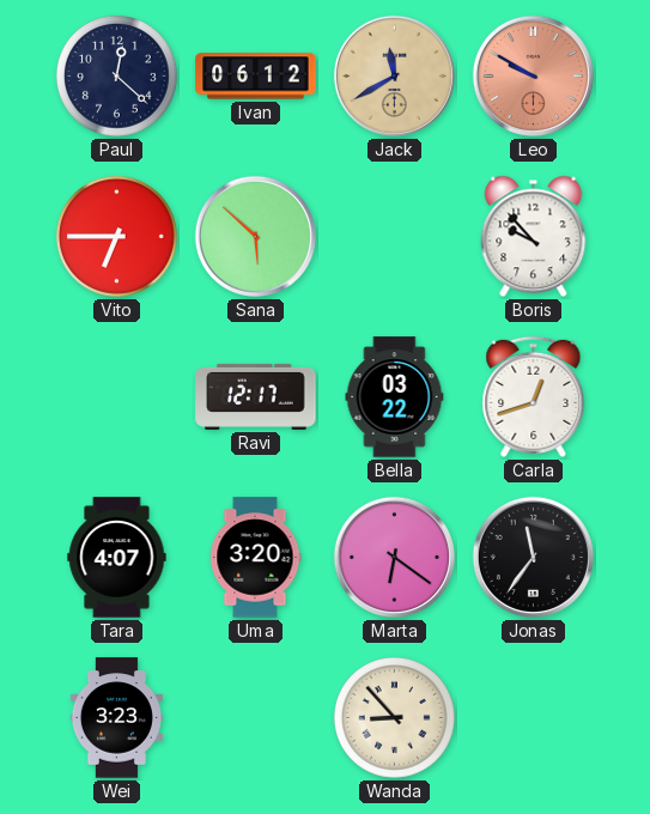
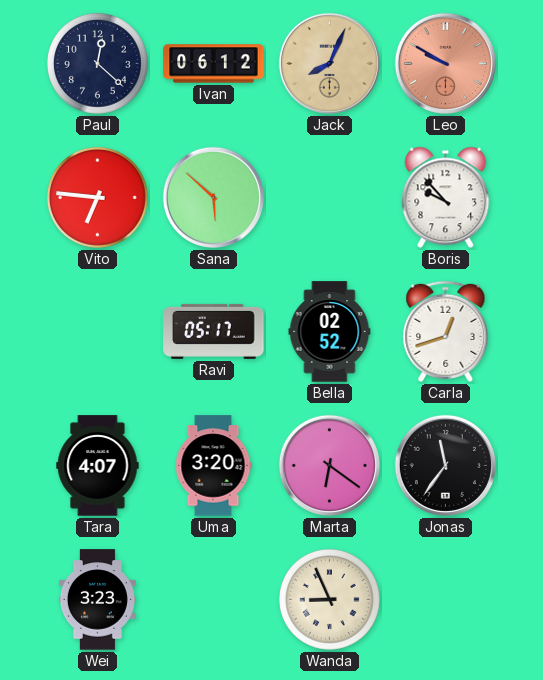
Jack: 11:40 -> 8:04 (329, 63)
Vito: 6:45 -> 6:46 (97, 197)
Ravi: 12:17 -> 05:17 (214, 331)
Bella: 03:22 -> 02:52 (330, 332)
Wanda: 8:53 -> 8:56 (329, 599)
